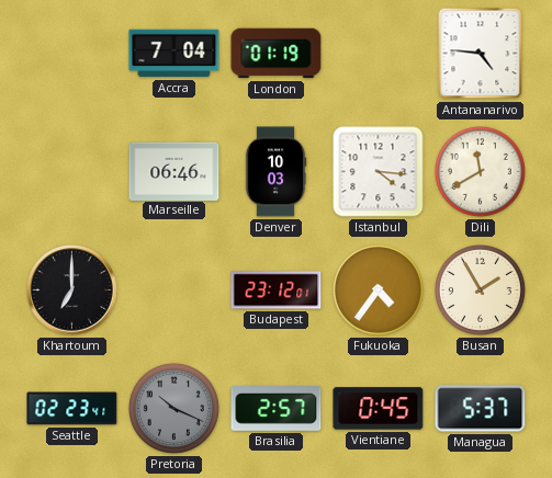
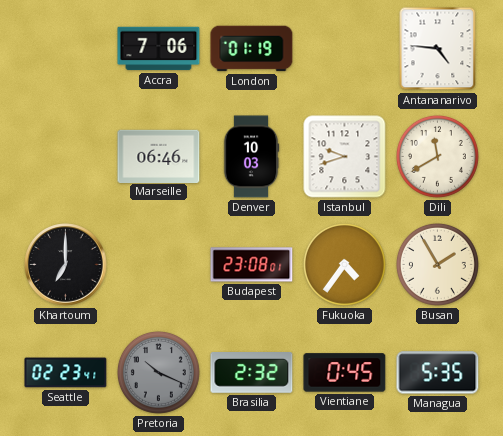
Accra: 7:04 -> 7:06 (159, 49)
Istanbul: 4:16 -> 9:42 (345, 157)
Budapest: 23:12 -> 23:08 (252, 265)
Brasilia: 2:57 -> 2:32 (252, 373)
Managua: 5:37 -> 5:35 (438, 373)
